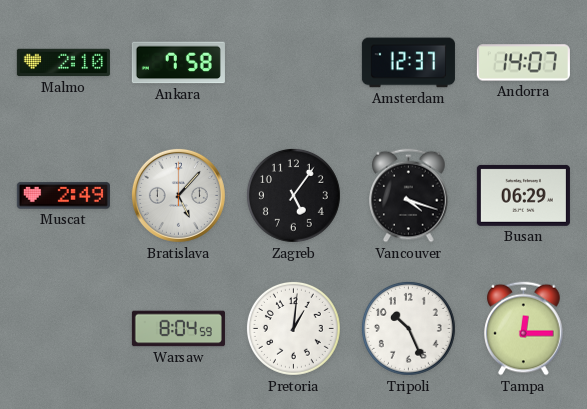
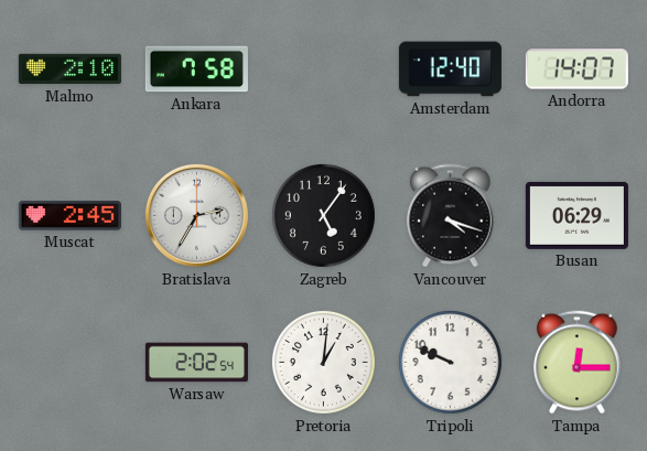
Amsterdam: 12:37 -> 12:40 (450, 69)
Muscat: 2:49 -> 2:45 (69, 216)
Bratislava: 5:07 -> 2:35 (196, 215)
Warsaw: 8:04 -> 2:02 (196, 363)
Tripoli: 10:26 -> 9:49 (450, 362)
